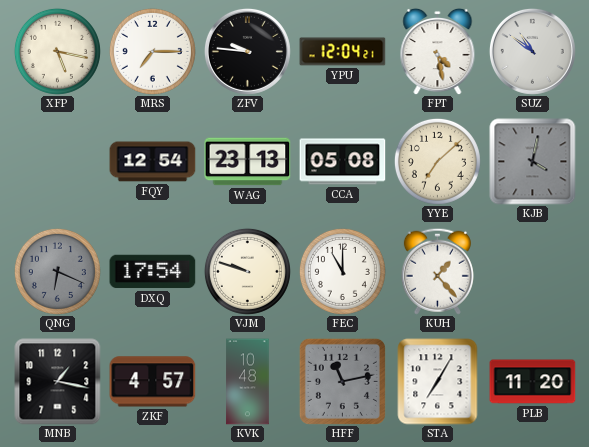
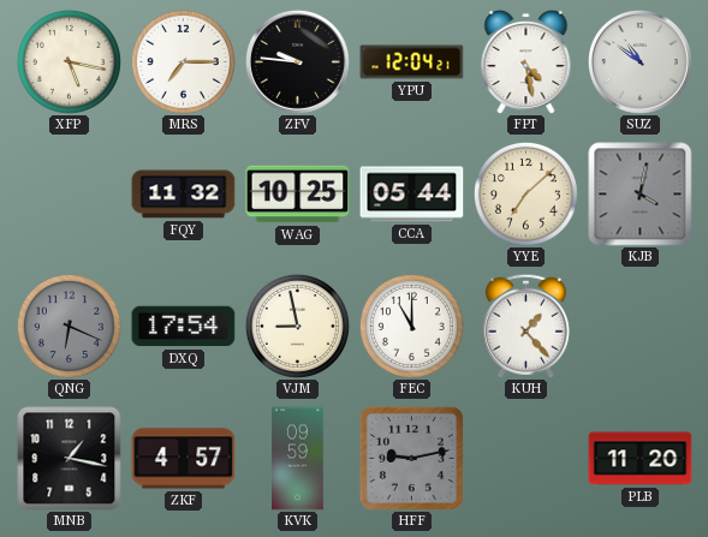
FQY: 12:54 -> 11:32 (184, 195)
WAG: 23:13 -> 10:25 (298, 195)
CCA: 05:08 -> 05:44 (412, 195)
VJM: 9:48 -> 8:58 (297, 326)
KVK: 10:48 -> 09:59 (298, 459)
HFF: 11:13 -> 9:13 (411, 458)
STA: 7:05 -> none (438, 382)
